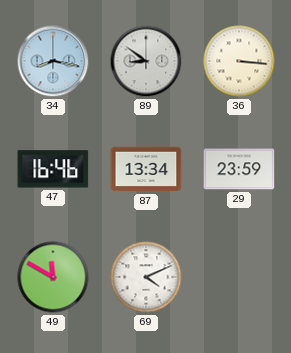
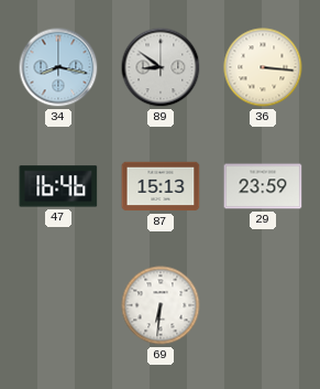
87: 13:34 -> 15:13 (161, 186)
49: 11:50 -> none (53, 277)
69: 4:11 -> 6:31 (161, 305)
